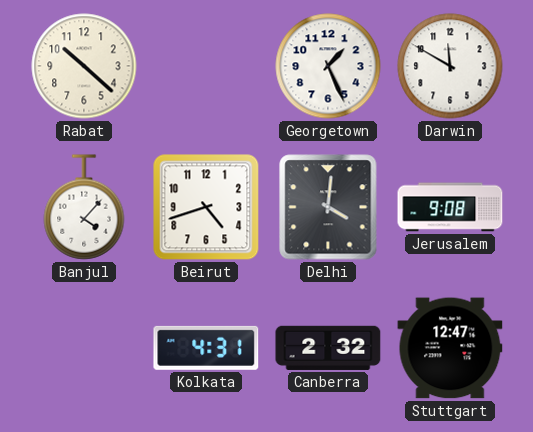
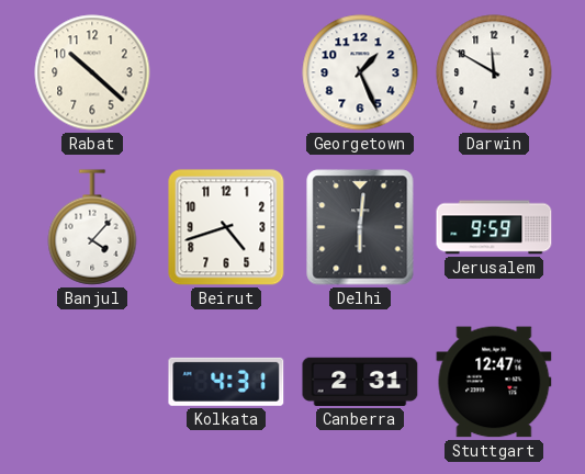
Delhi: 4:01 -> 6:01 (360, 227)
Jerusalem: 9:08 -> 9:59 (494, 227)
Canberra: 2:32 -> 2:31 (360, 382)
